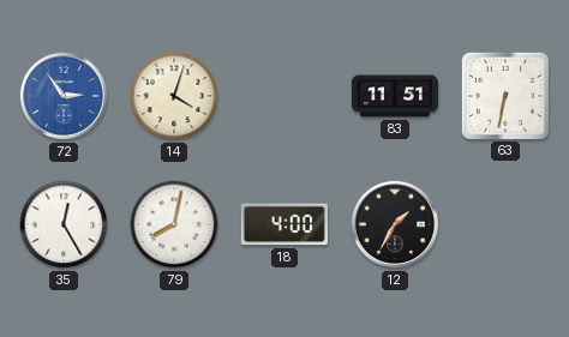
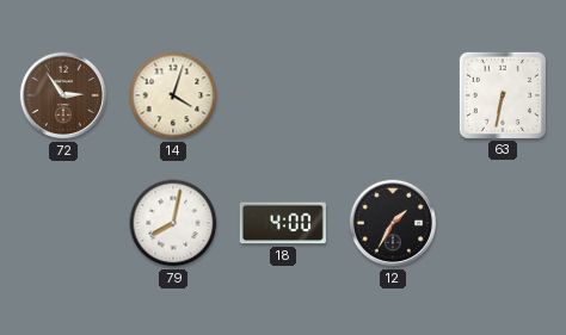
72 dial: blue -> brown (63, 95)
83: 11:51 -> none (395, 96)
35: 12:25 -> none (64, 224)
